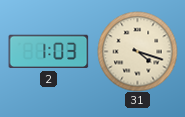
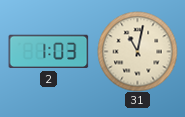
31: 4:18 -> 11:02 (137, 51)
